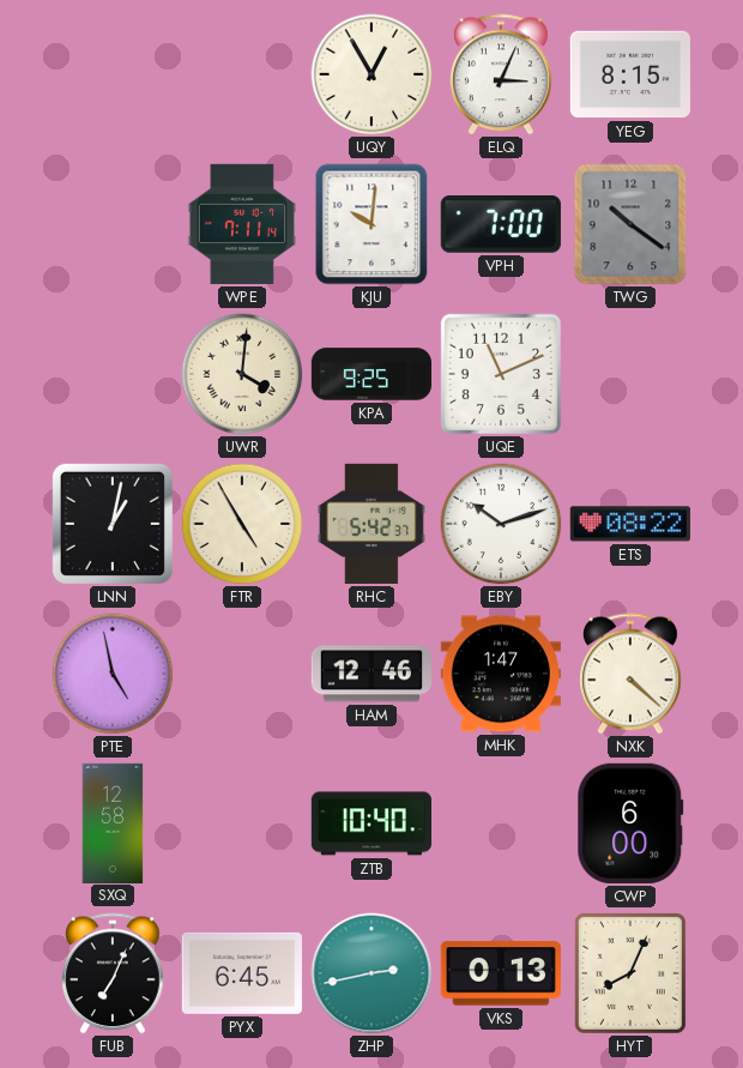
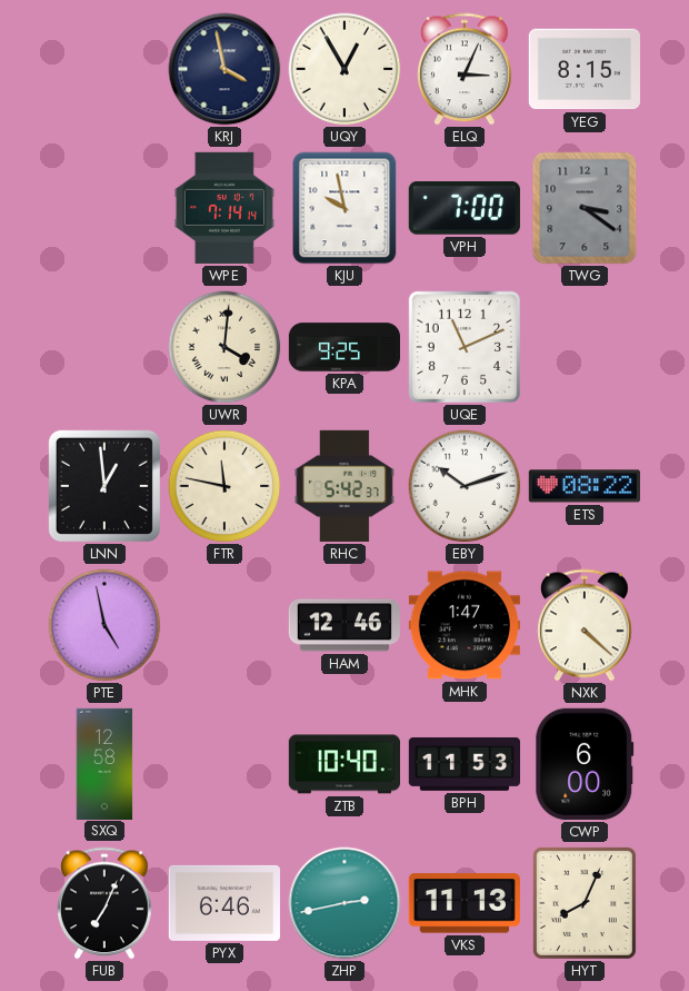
KRJ: none -> 3:58 (224, 69)
WPE: 7:11 -> 7:14 (224, 208)
KJU: 10:01 -> 9:58 (344, 208)
TWG: 10:21 -> 3:21 (585, 208)
LNN: 1:02 -> 12:59 (104, 486)
FTR: 4:55 -> 11:47 (224, 486)
BPH: none -> 11:53 (463, 764)
PYX: 6:45 -> 6:46 (224, 903)
VKS: 0:13 -> 11:13 (465, 903)
